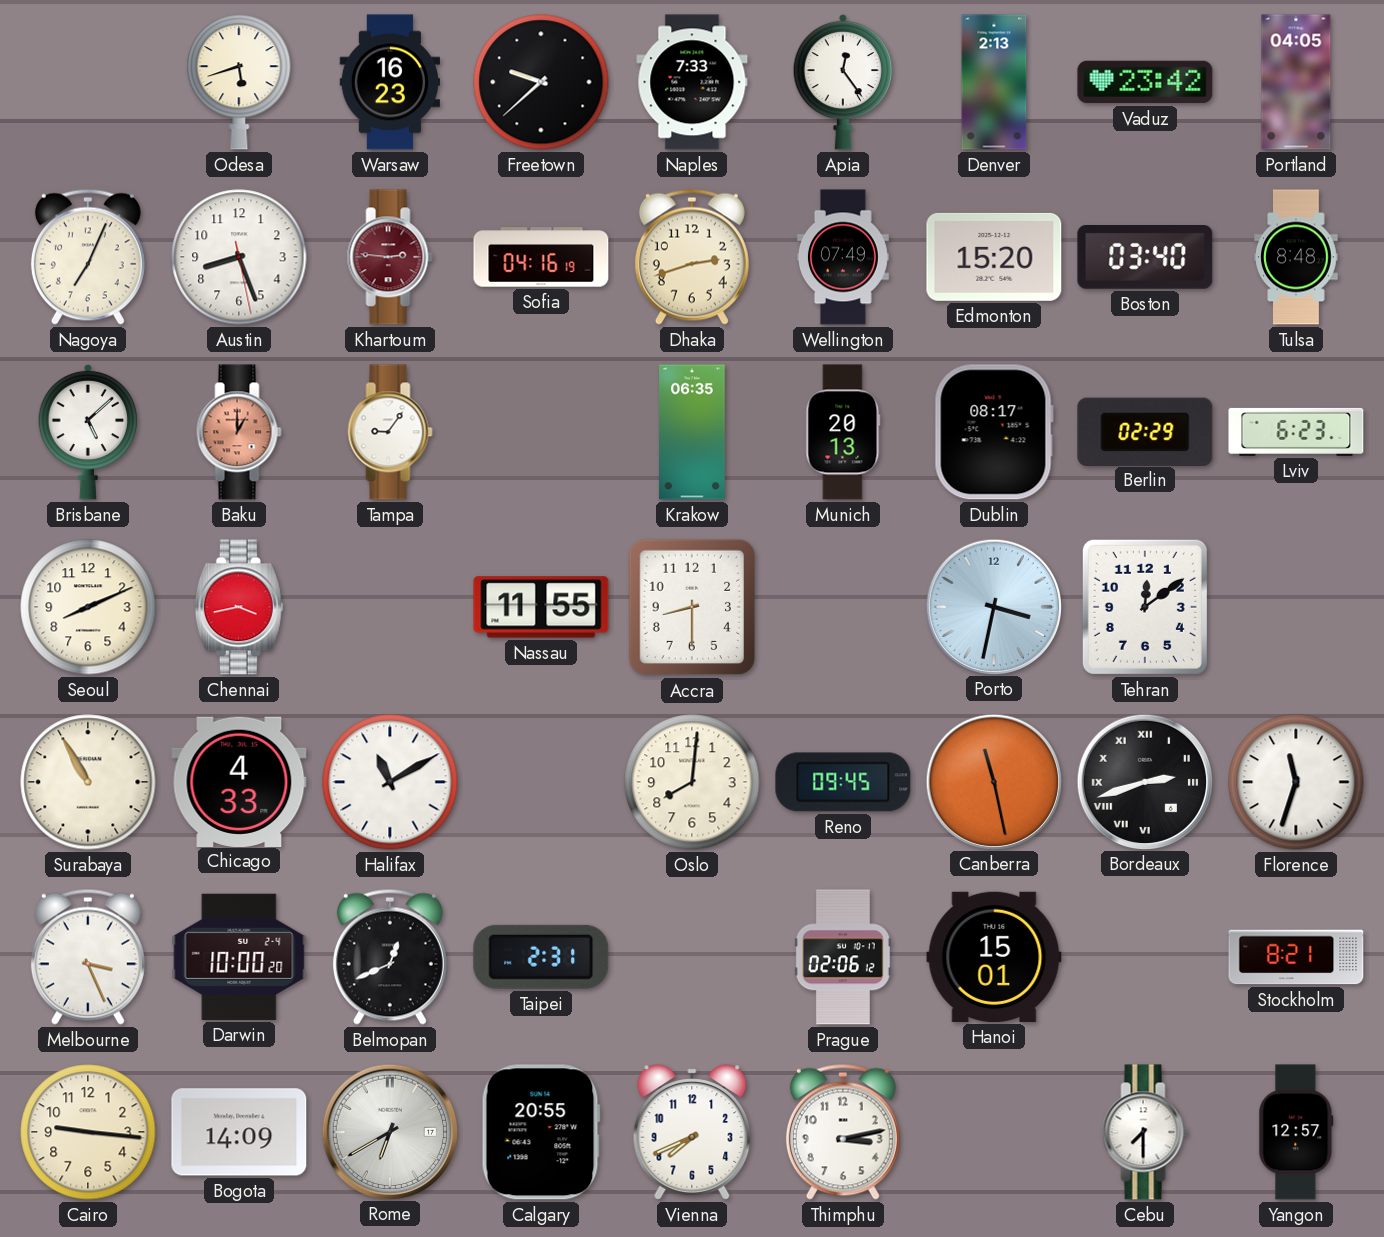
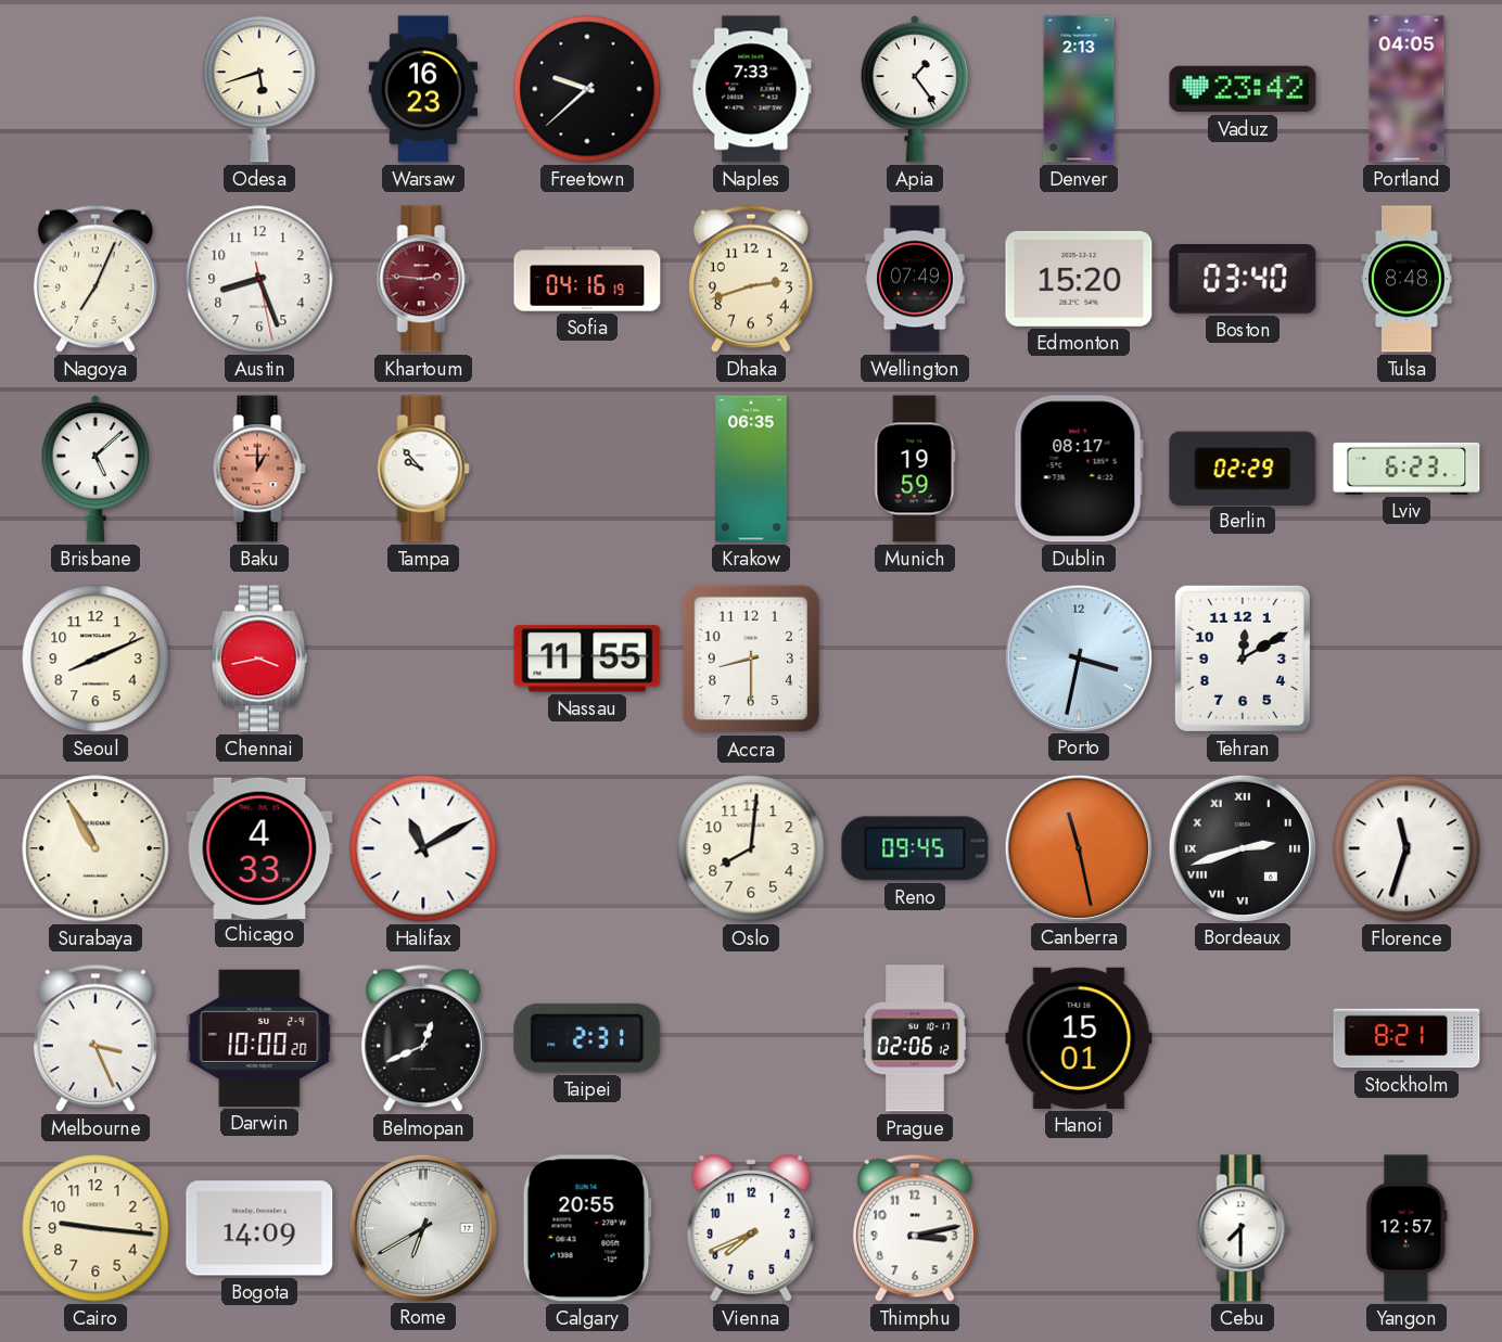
Apia: 12:24 -> 1:24 (915, 89)
Tampa: 9:06 -> 9:53 (423, 469)
Munich: 20:13 -> 19:59 (915, 469)
Tehran: 12:09 -> 12:10 (1243, 659)
